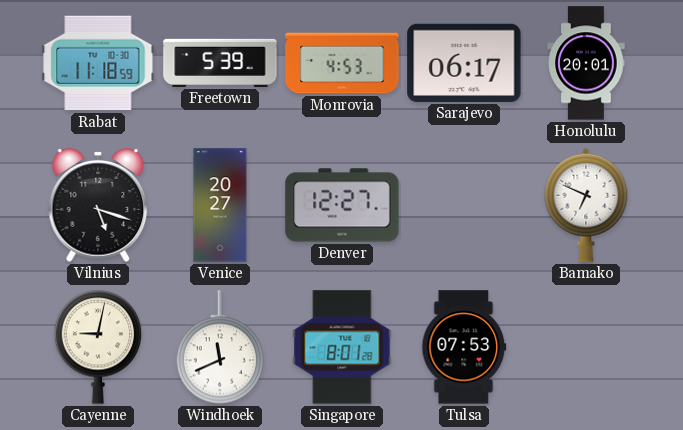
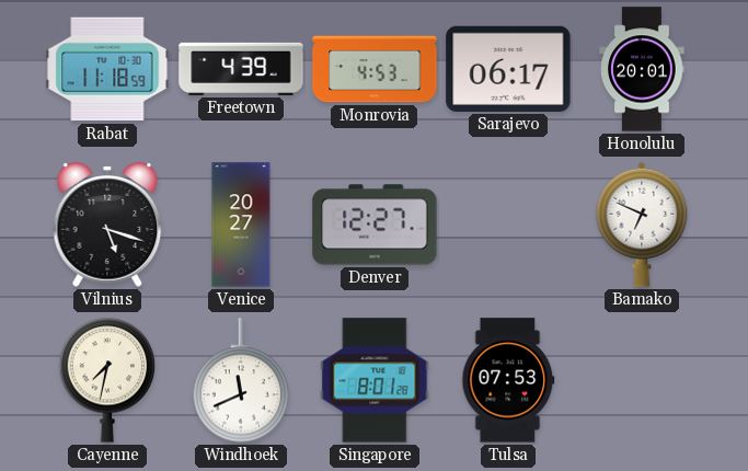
Freetown: 5:39 -> 4:39 (241, 69)
Cayenne: 9:02 -> 7:32 (107, 380)
